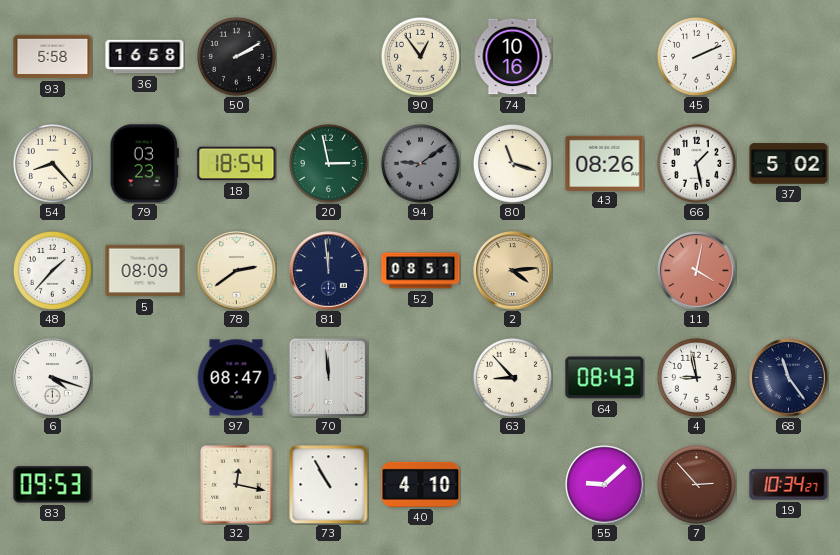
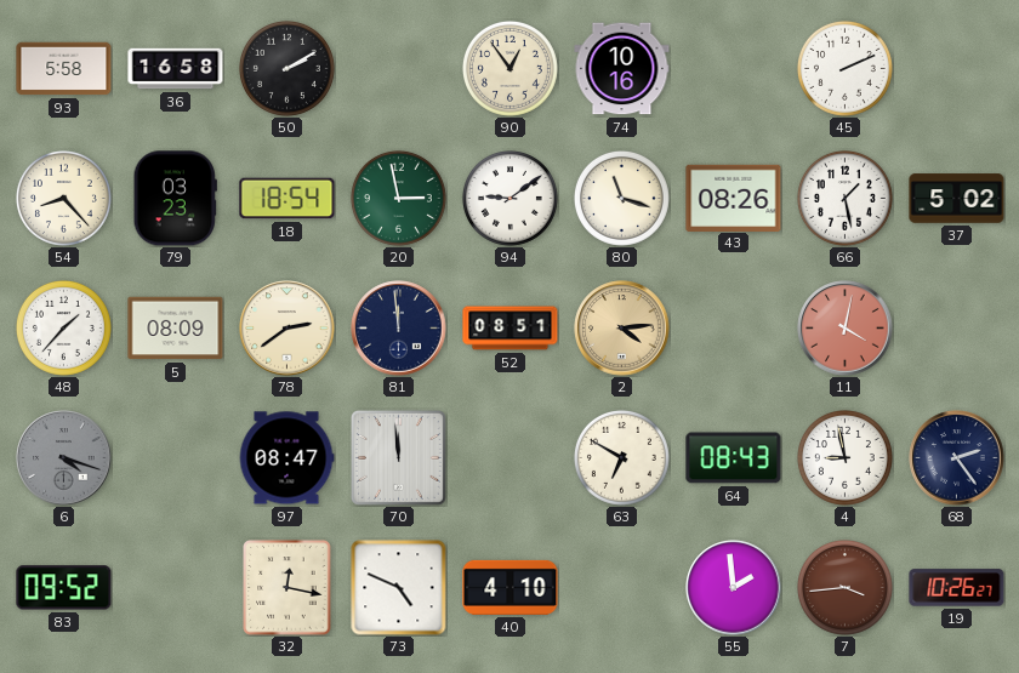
94 dial: grey -> white (509, 198)
6 dial: white -> grey (64, 458)
63: 8:53 -> 6:50 (621, 457)
68: 11:24 -> 2:24 (957, 458)
83: 09:53 -> 09:52 (64, 588)
73: 10:55 -> 4:49 (399, 588)
55: 9:08 -> 1:59 (734, 588)
7: 2:53 -> 3:44 (844, 587)
19: 10:34 -> 10:26 (957, 588)
